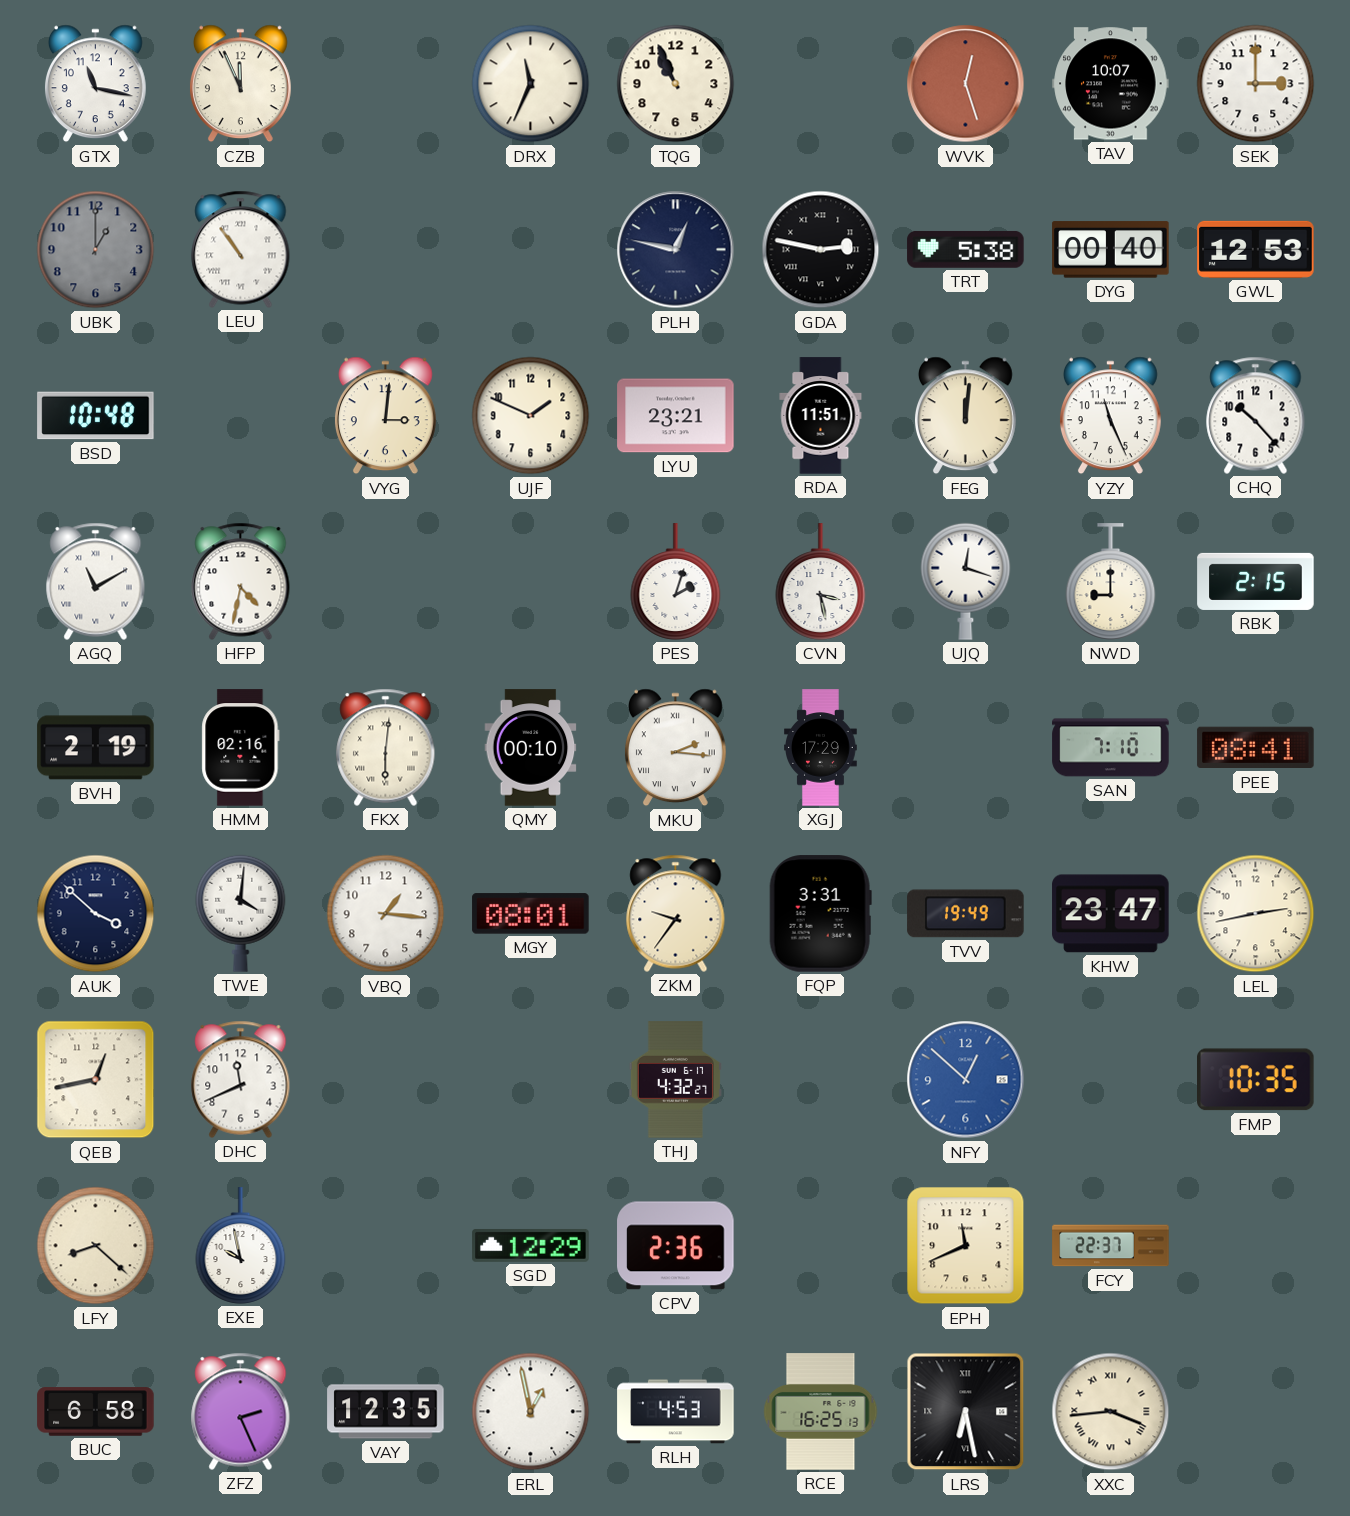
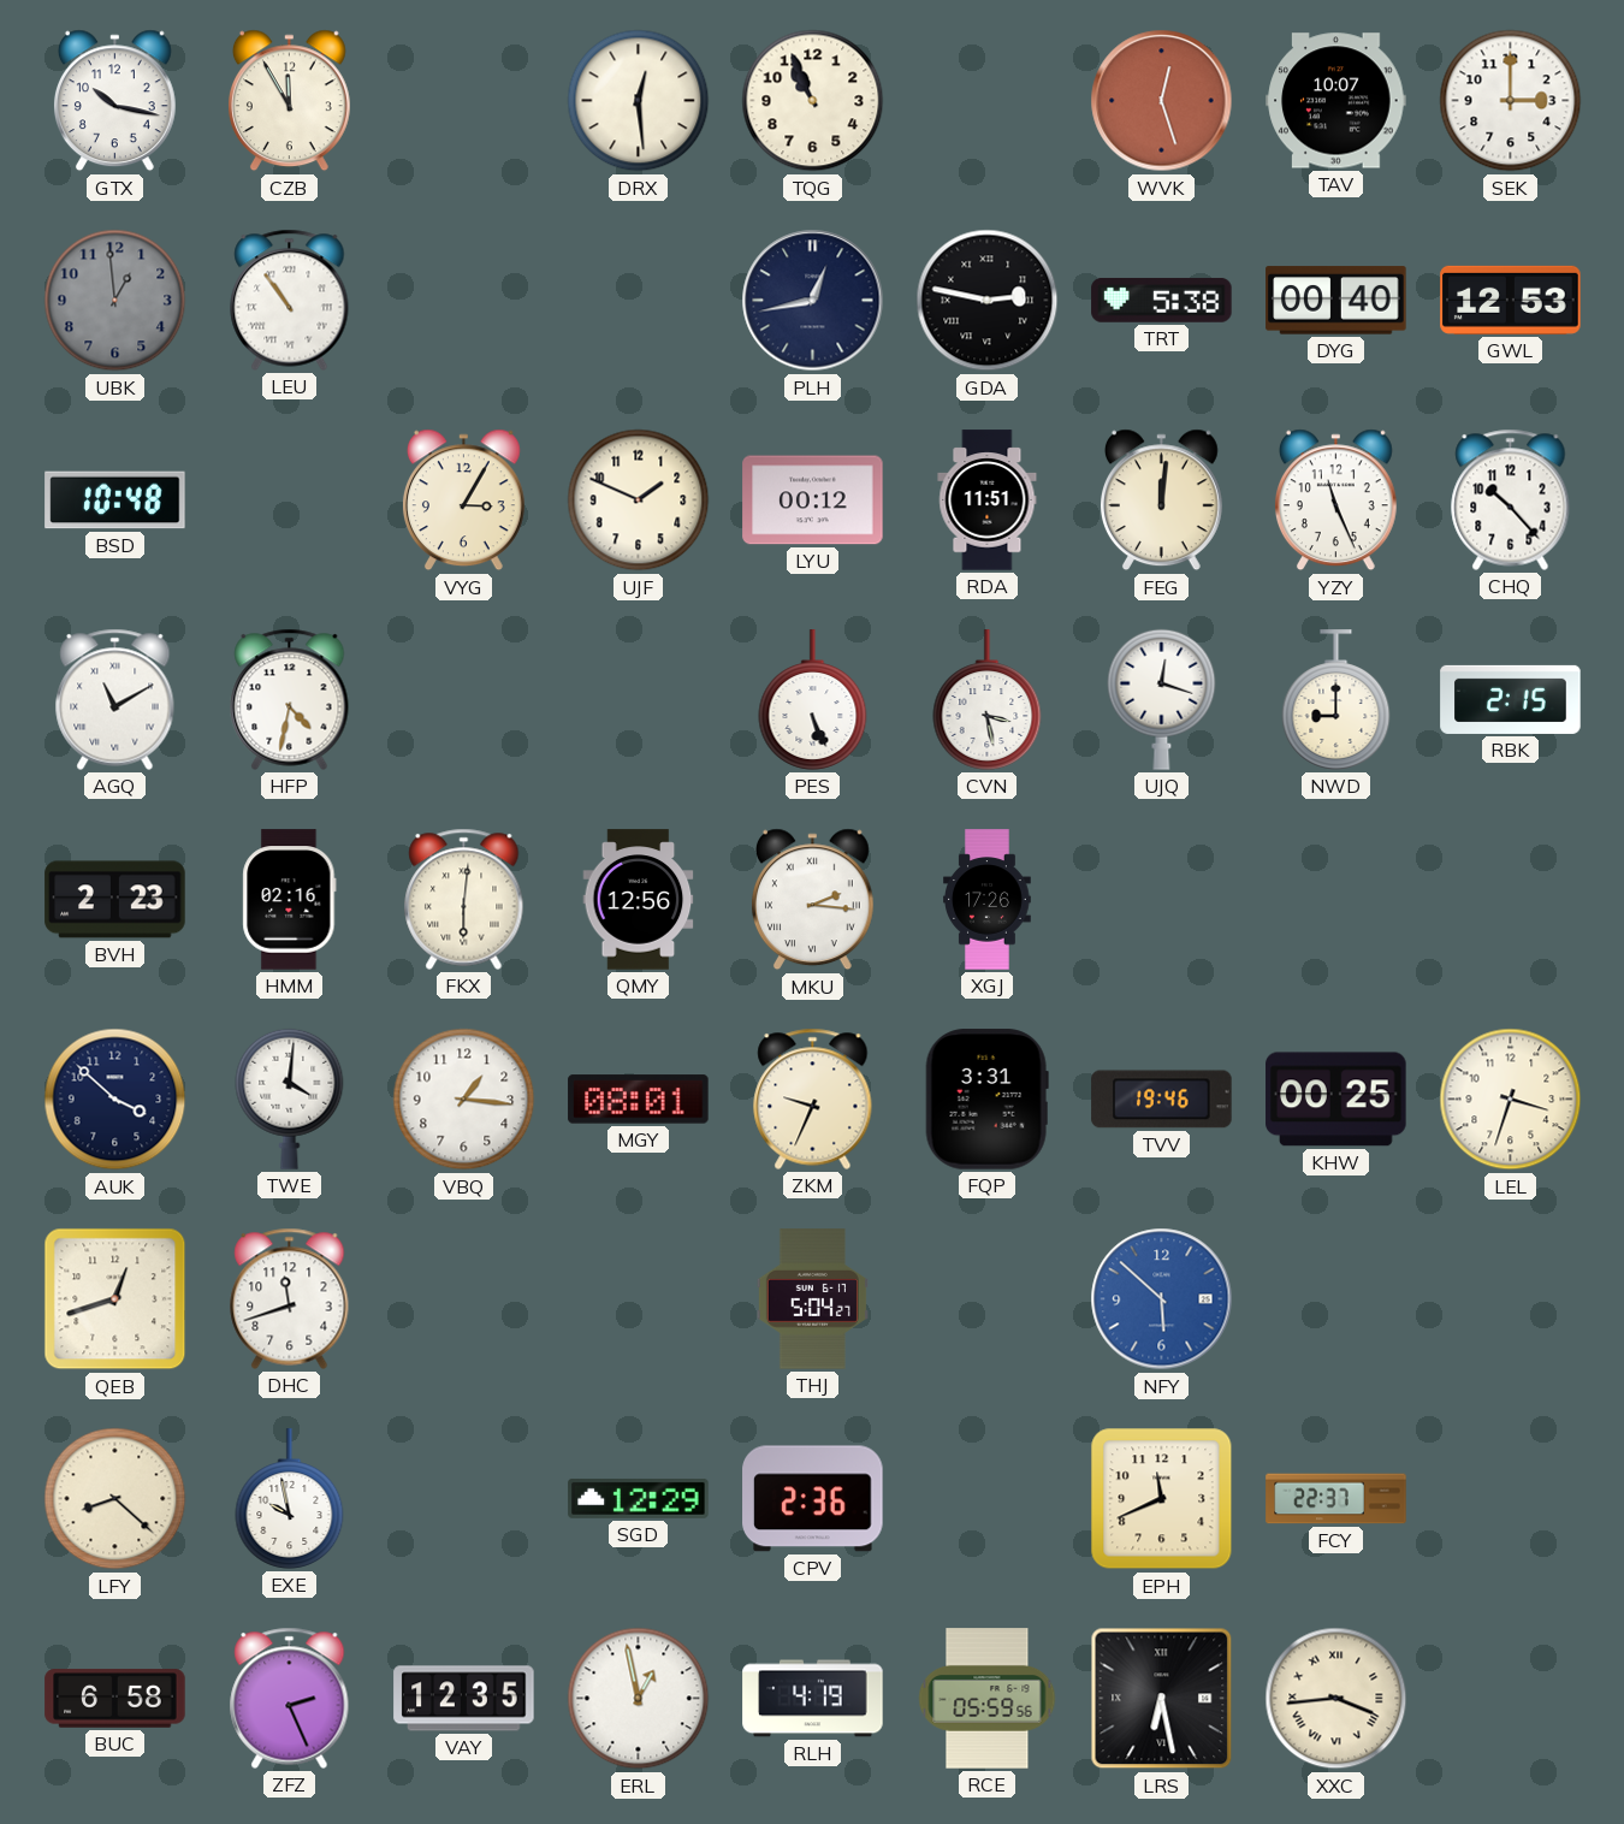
GTX: 11:17 -> 10:17 (114, 101)
CZB: 11:56 -> 11:55 (289, 101)
DRX: 11:34 -> 12:29 (639, 101)
UBK: 1:00 -> 12:59 (115, 301)
PLH: 12:47 -> 12:43 (813, 301)
VYG: 3:01 -> 3:05 (463, 501)
LYU: 23:21 -> 00:12 (813, 501)
PES: 2:03 -> 5:26 (813, 700)
BVH: 2:19 -> 2:23 (115, 900)
QMY: 00:10 -> 12:56 (639, 900)
XGJ: 17:29 -> 17:26 (988, 900)
SAN: 7:10 -> none (1111, 748)
PEE: 08:41 -> none (1256, 748)
ZKM: 9:36 -> 9:34 (813, 1098)
TVV: 19:49 -> 19:46 (1162, 1100)
KHW: 23:47 -> 00:25 (1336, 1100)
LEL: 2:43 -> 3:33 (1511, 1100)
QEB: 12:43 -> 12:42 (115, 1299)
DHC: 11:41 -> 11:42 (290, 1298)
THJ: 4:32 -> 5:04 (812, 1299)
NFY: 12:52 -> 5:52 (1162, 1299)
FMP: 10:35 -> none (1256, 1080)
RLH: 4:53 -> 4:19 (813, 1699)
RCE: 16:25 -> 05:59 (988, 1699)
